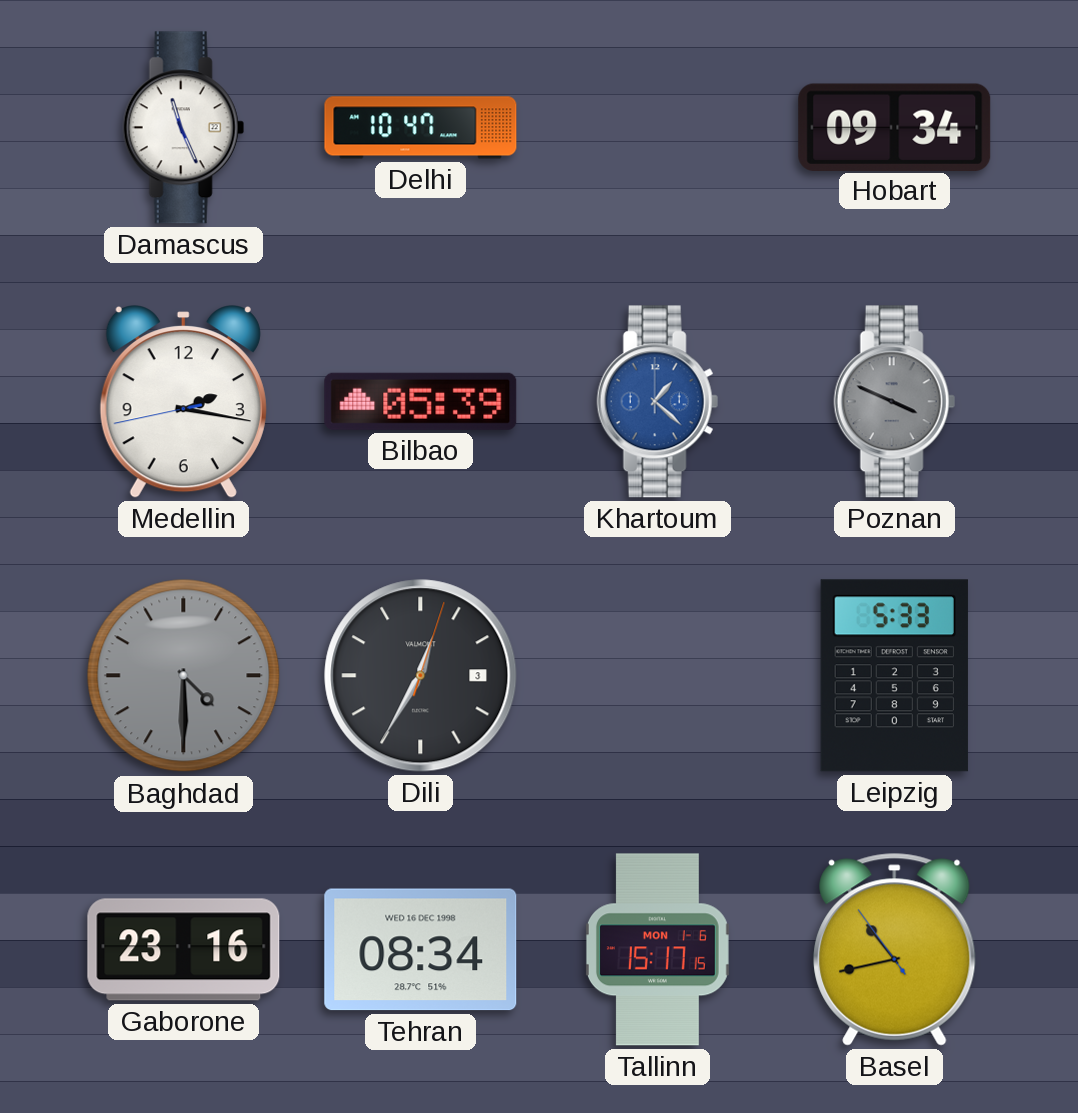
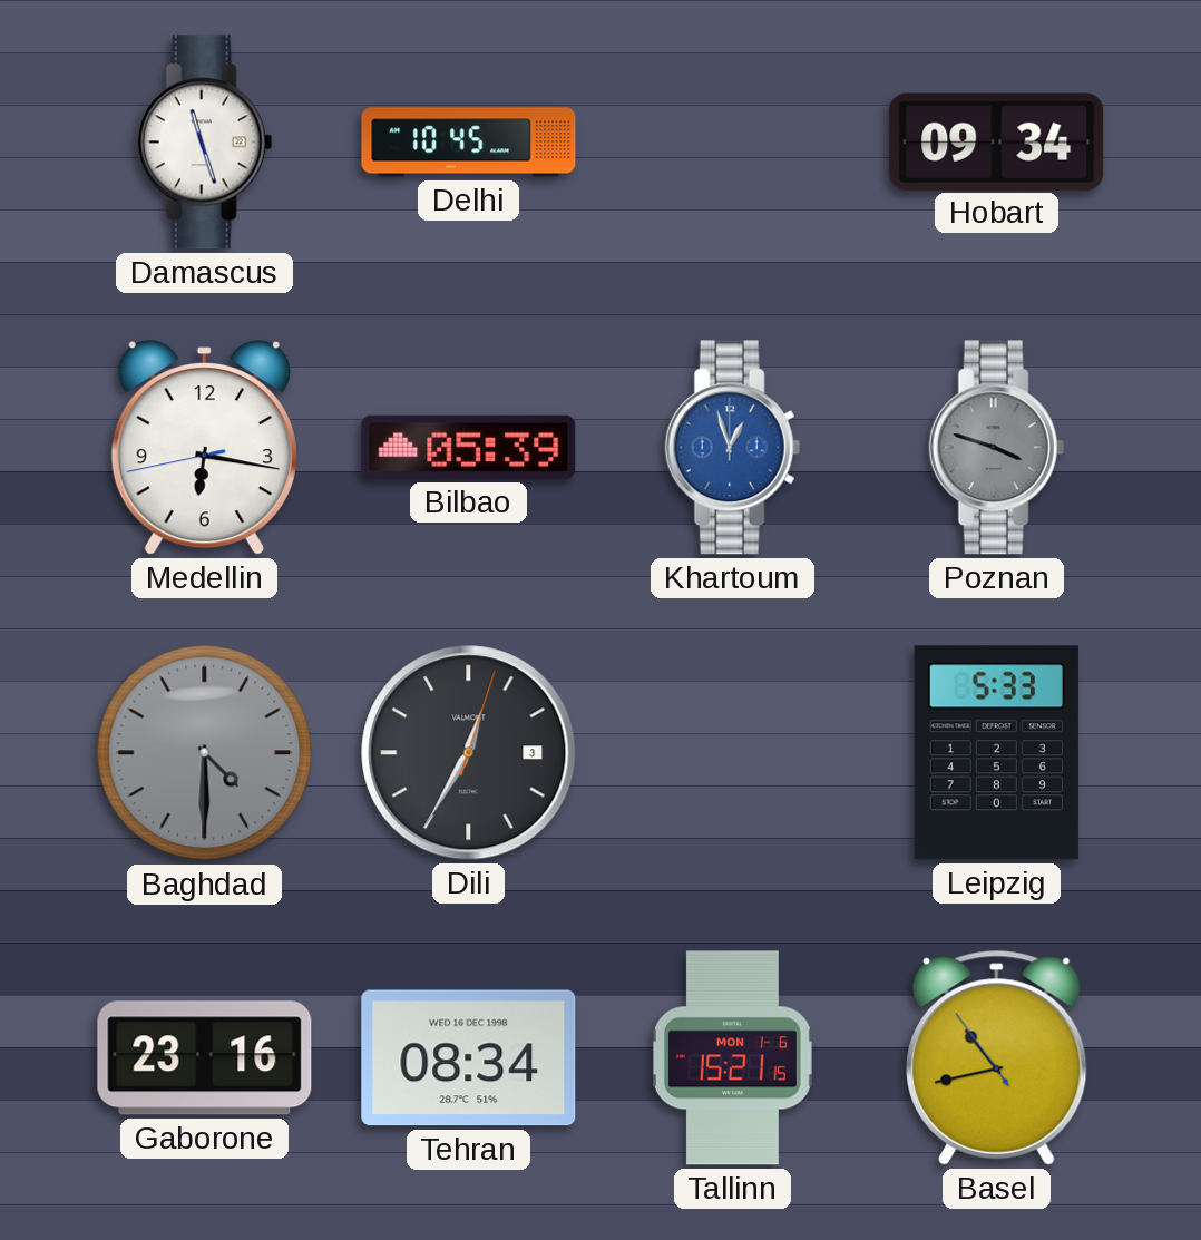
Damascus: 11:26 -> 11:27 (204, 143)
Delhi: 10:47 -> 10:45 (469, 143)
Medellin: 2:16 -> 6:16 (204, 448)
Khartoum: 1:22 -> 12:57 (732, 448)
Poznan: 3:49 -> 3:48 (996, 448)
Tallinn: 15:17 -> 15:21 (732, 1058)
